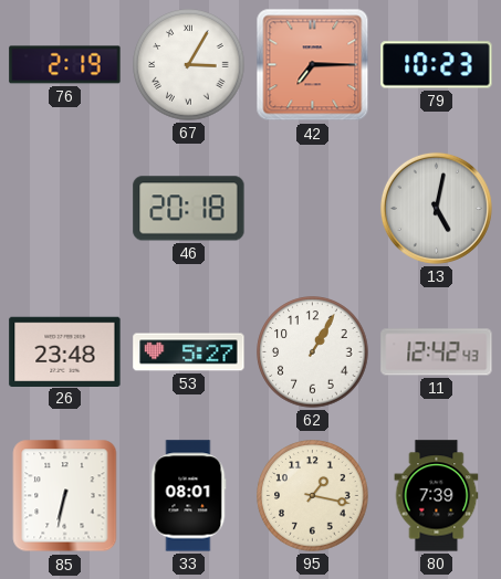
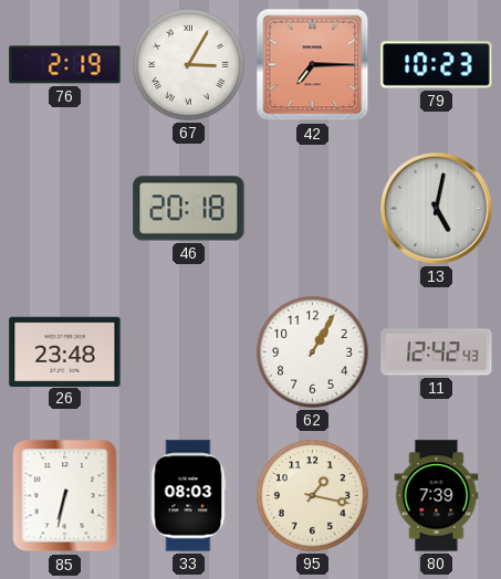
53: 5:27 -> none (189, 352)
33: 08:01 -> 08:03 (188, 496)
